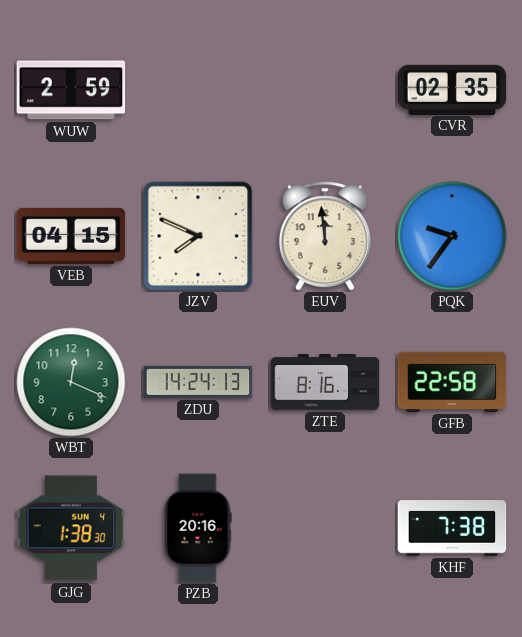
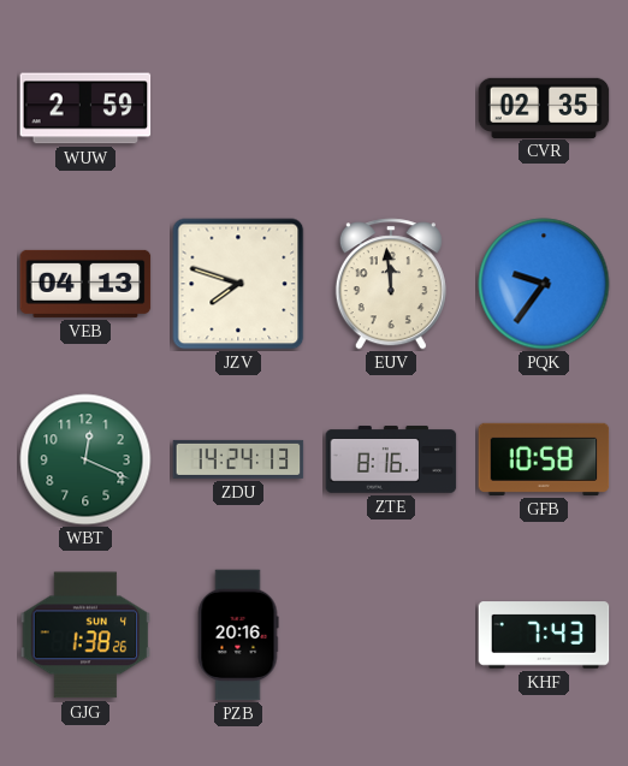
VEB: 04:15 -> 04:13 (85, 284)
JZV: 7:49 -> 7:48 (238, 284)
GFB: 22:58 -> 10:58 (544, 459)
GJG: 1:38:30 -> 1:38:26 (85, 635)
KHF: 7:38 -> 7:43 (544, 635)
